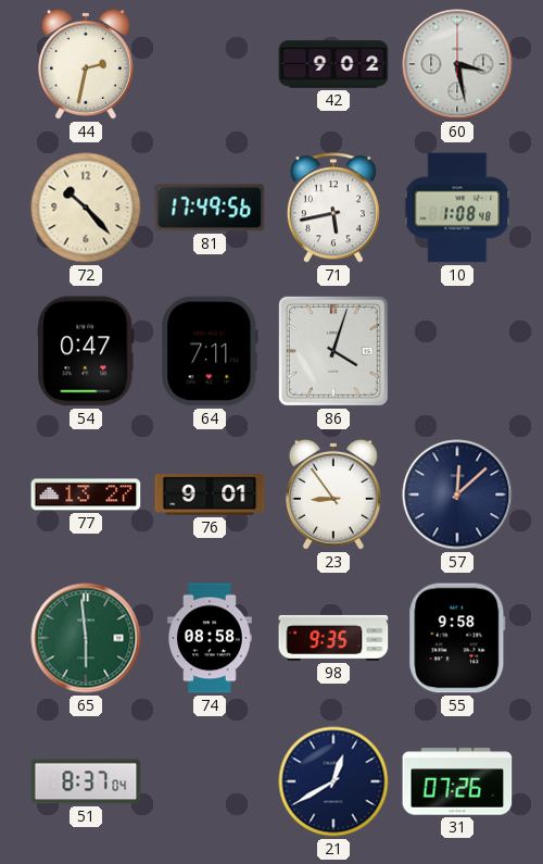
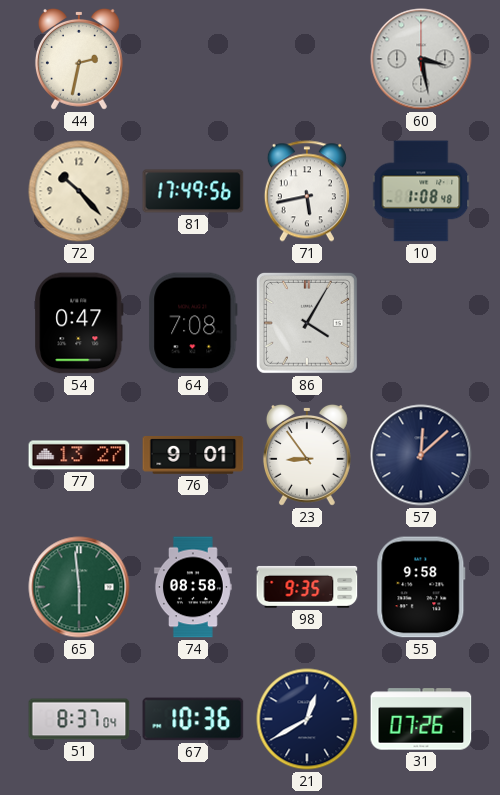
42: 9:02 -> none (333, 64)
64: 7:11 -> 7:08 (193, 323)
86: 4:03 -> 4:05 (307, 323)
67: none -> 10:36 (193, 719)
